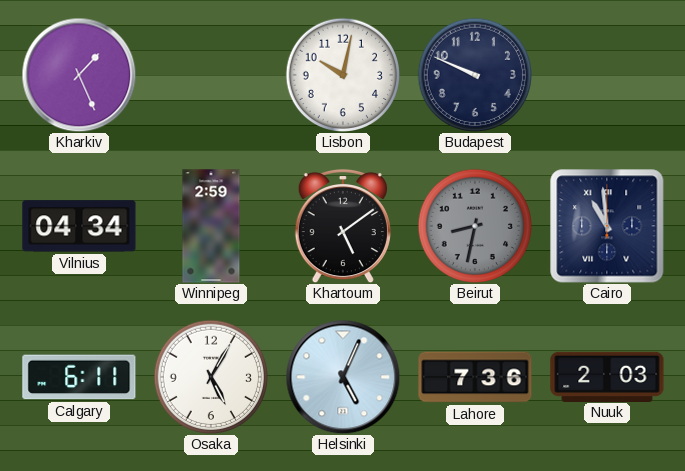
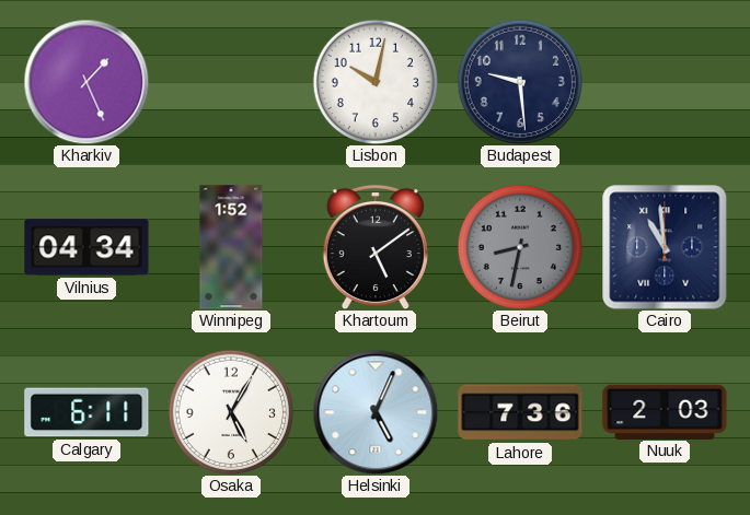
Budapest: 9:49 -> 9:29 (519, 81)
Winnipeg: 2:59 -> 1:52 (231, 247)
